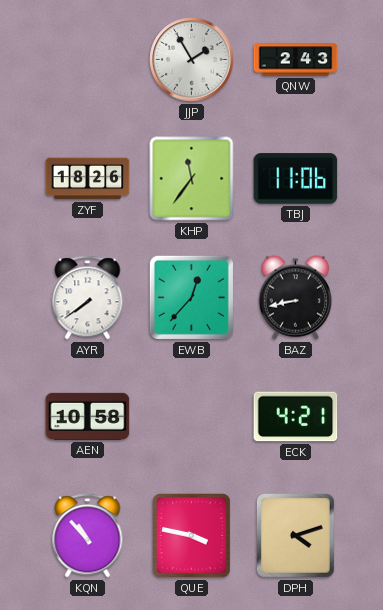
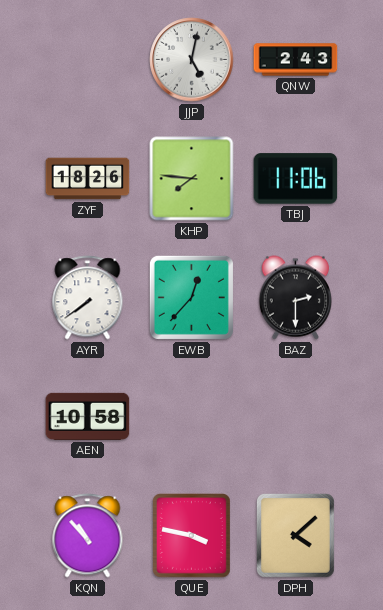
JJP: 1:55 -> 5:02 (192, 60)
KHP: 11:36 -> 7:46 (192, 179)
BAZ: 8:43 -> 2:30 (295, 298)
ECK: 4:21 -> none (296, 417)
DPH: 4:12 -> 4:08 (295, 536)
